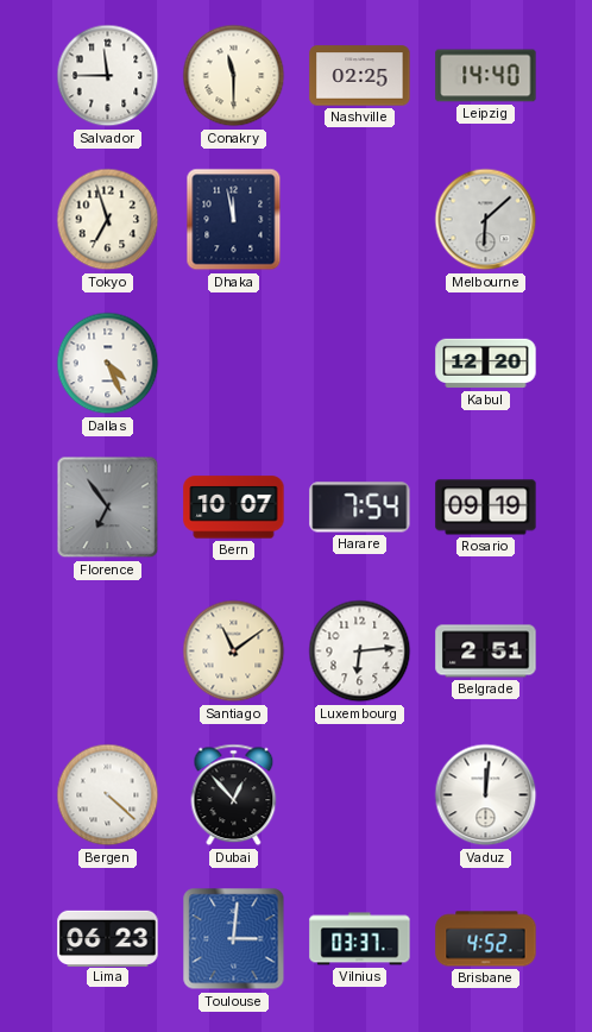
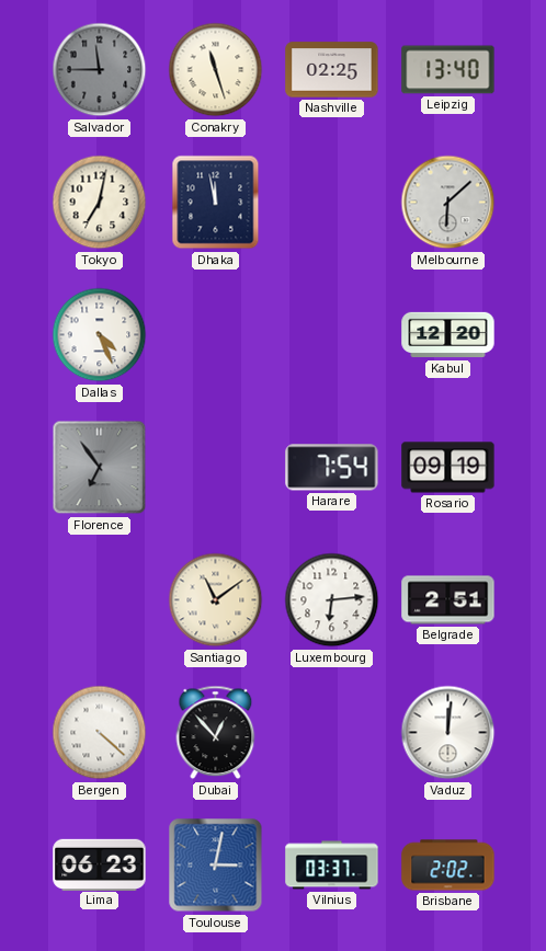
Salvador dial: white -> grey (100, 70)
Conakry: 11:30 -> 11:27 (216, 70)
Leipzig: 14:40 -> 13:40 (448, 70)
Tokyo: 6:57 -> 7:02 (100, 203)
Bern: 10:07 -> none (234, 508)
Toulouse: 3:01 -> 3:02 (216, 866)
Brisbane: 4:52 -> 2:02 (448, 866)
